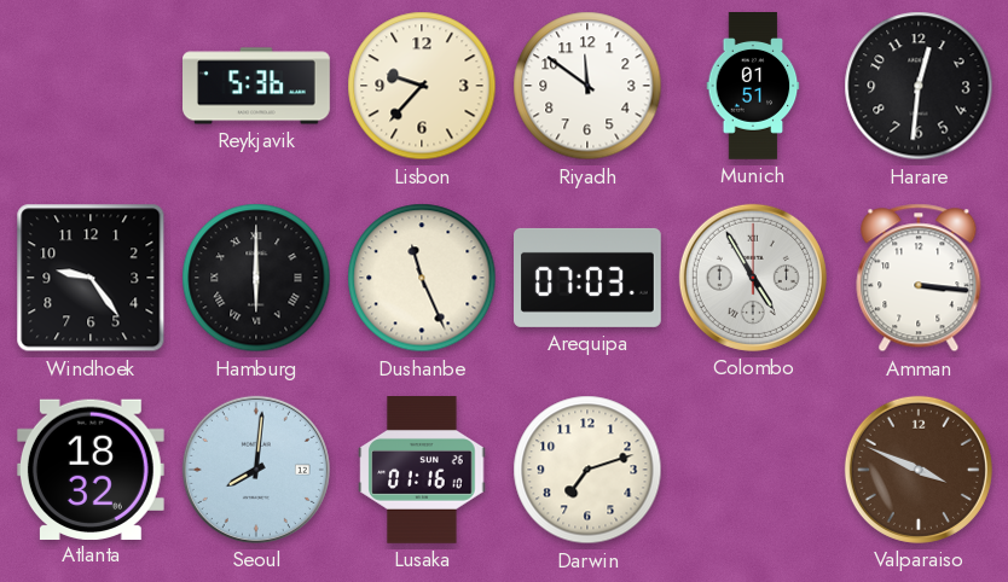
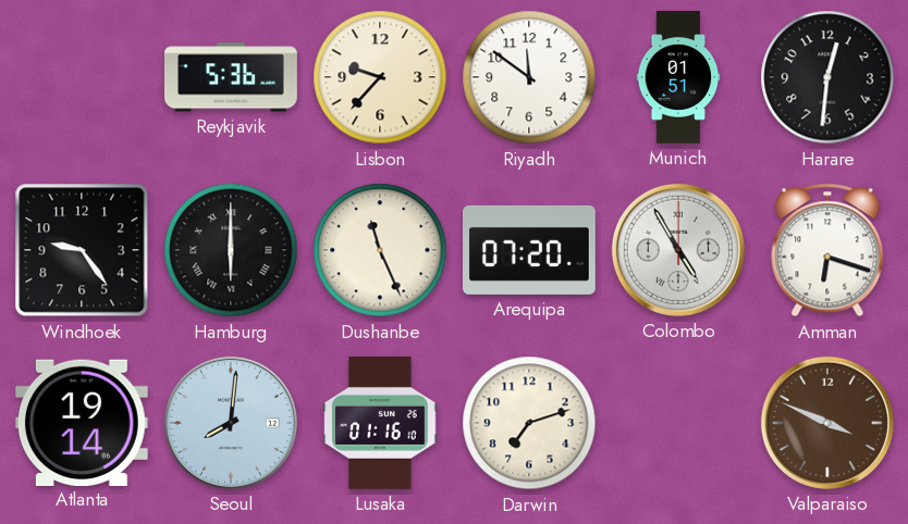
Arequipa: 07:03 -> 07:20 (530, 250)
Amman: 3:16 -> 6:18 (827, 250)
Atlanta: 18:32 -> 19:14 (82, 422)
